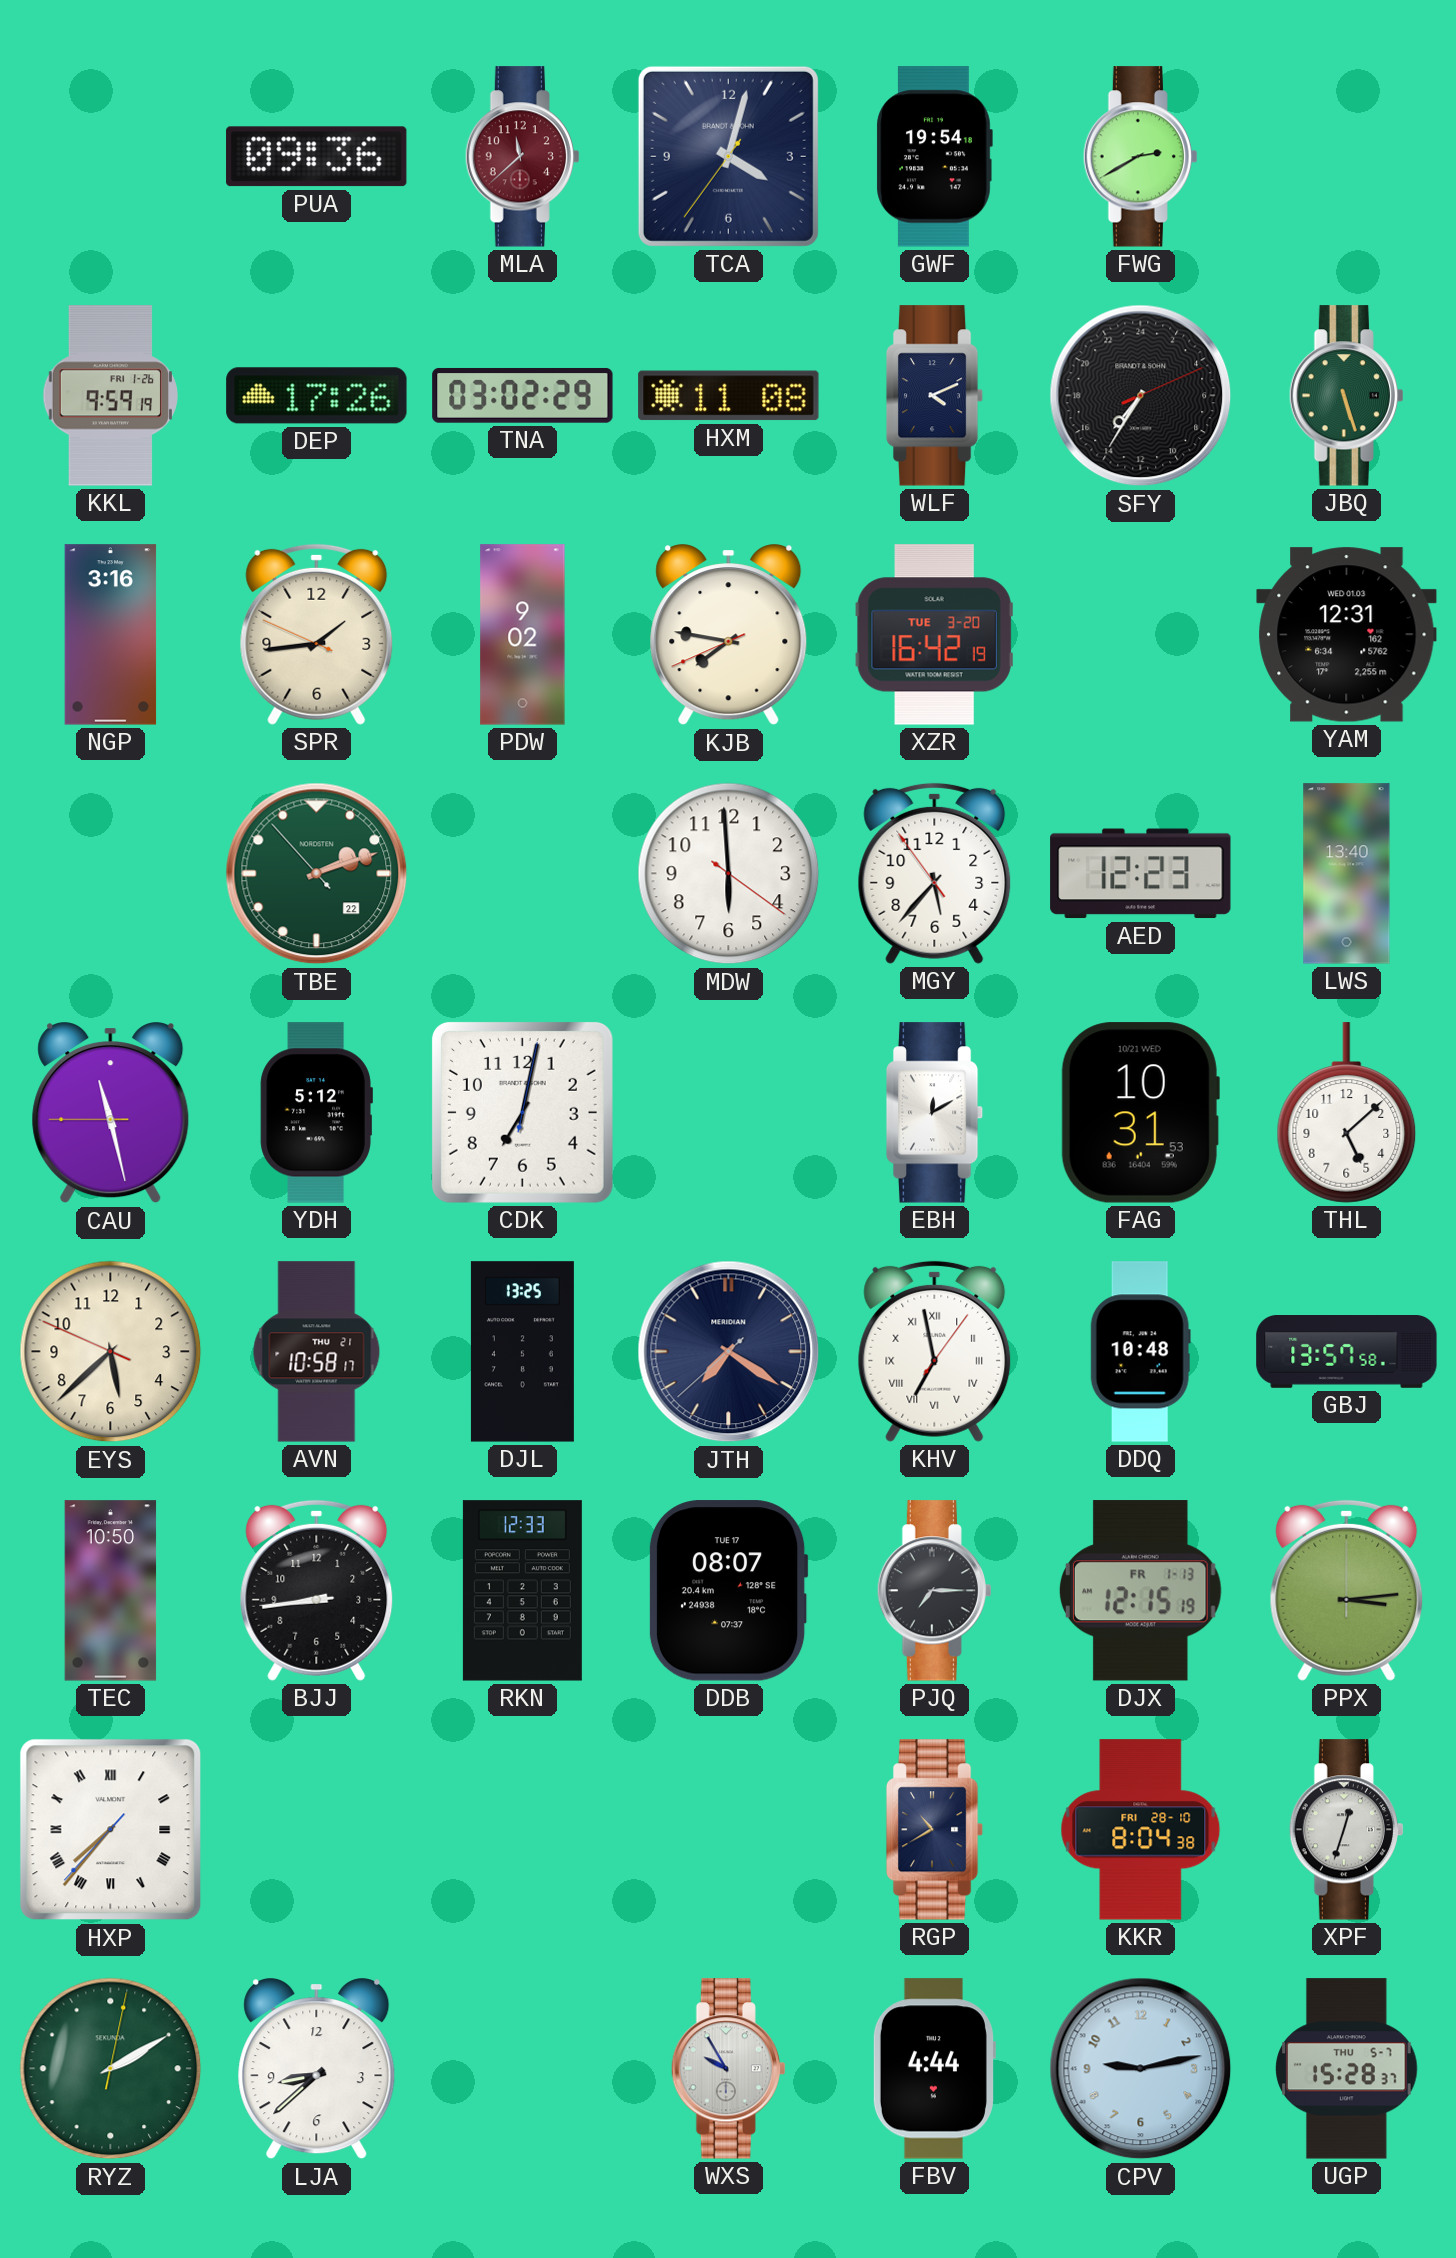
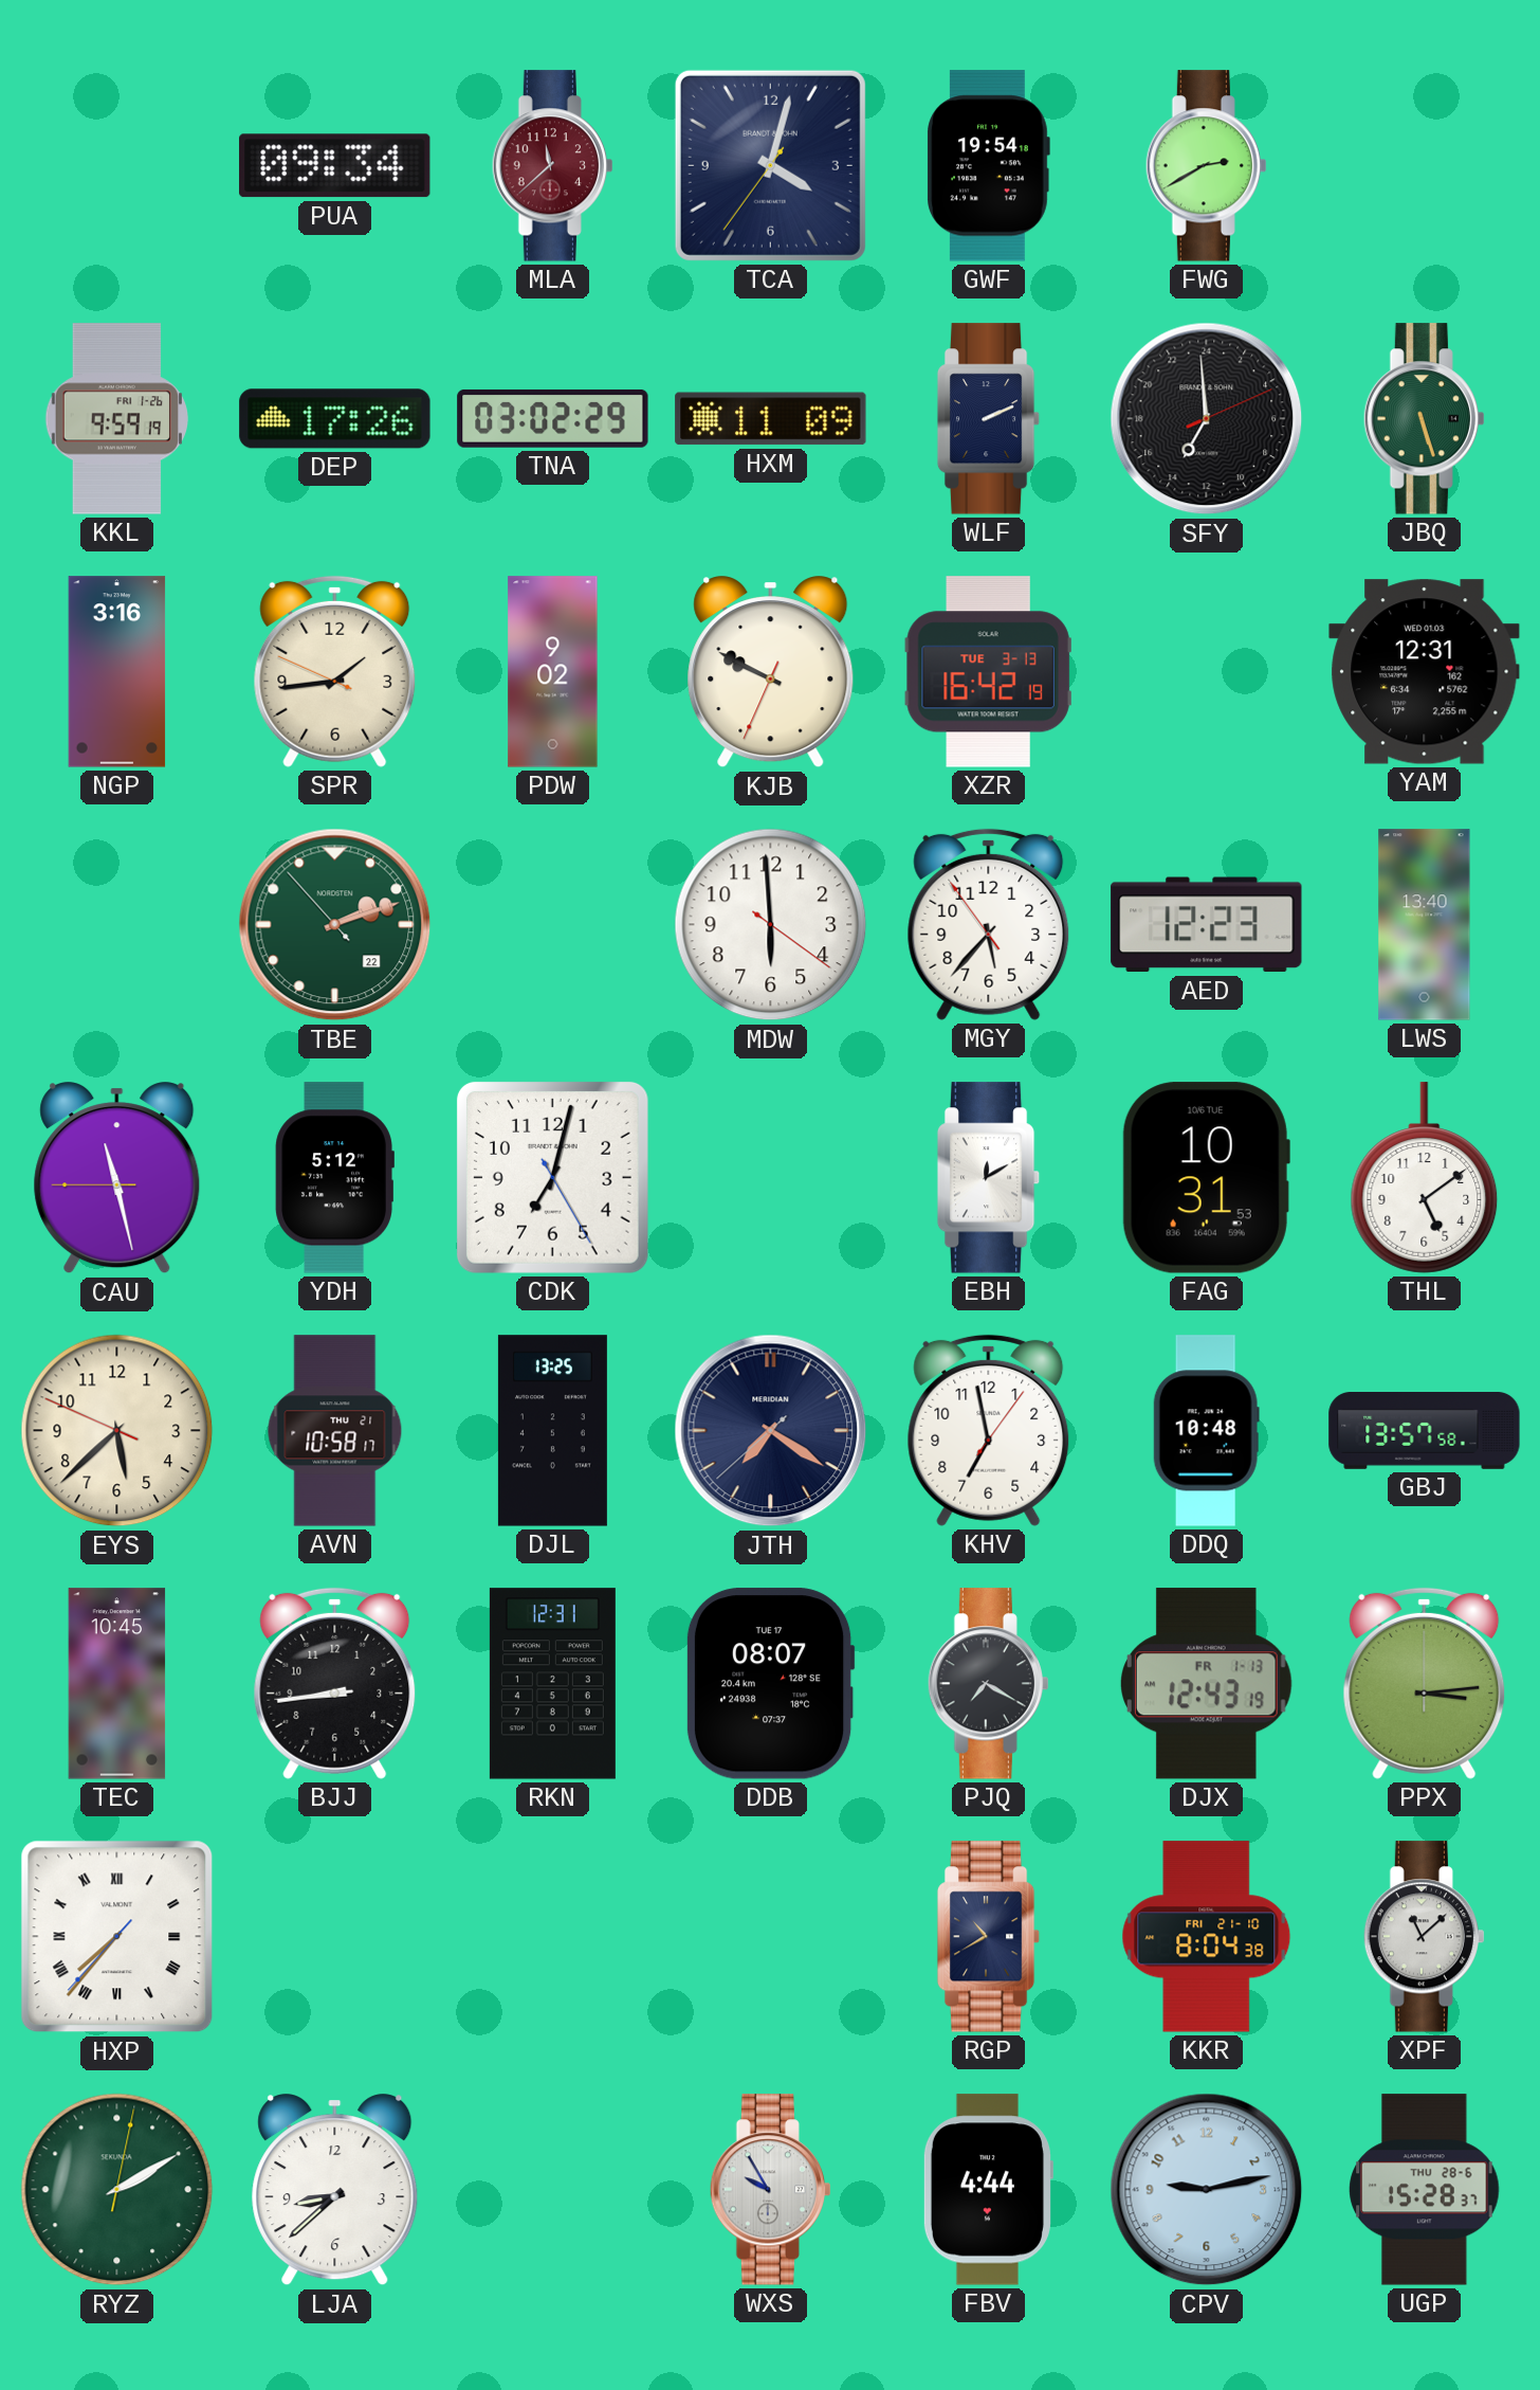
PUA: 09:36 -> 09:34 (335, 166)
HXM: 11:08 -> 11:09 (771, 419)
WLF: 4:11 -> 2:11 (989, 419)
SFY: 14:35 -> 13:59 (1207, 419)
KJB: 7:46 -> 9:49 (771, 672)
XZR date: TUE 3-20 -> TUE 3-13 (988, 672)
CDK: 7:02:02 -> 7:02:25 (552, 1177)
FAG date: 10/21 WED -> 10/6 TUE (1206, 1178)
THL: 5:08 -> 5:09 (1425, 1178)
KHV numerals: Roman -> Arabic (989, 1430)
TEC: 10:50 -> 10:45 (117, 1684)
RKN: 12:33 -> 12:31 (552, 1684)
PJQ: 7:15 -> 7:20 (988, 1684)
DJX: 12:15 -> 12:43 (1207, 1684)
KKR date: FRI 28-10 -> FRI 21-10 (1207, 1937)
XPF: 12:33 -> 11:08 (1424, 1937)
UGP date: THU 5-7 -> THU 28-6 (1425, 2190)
